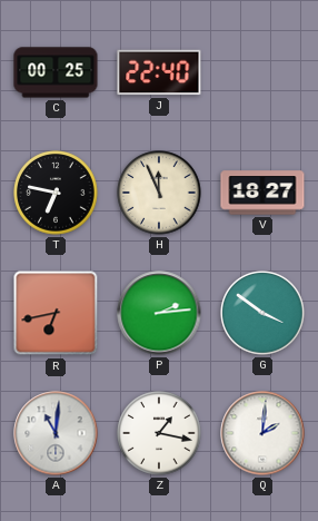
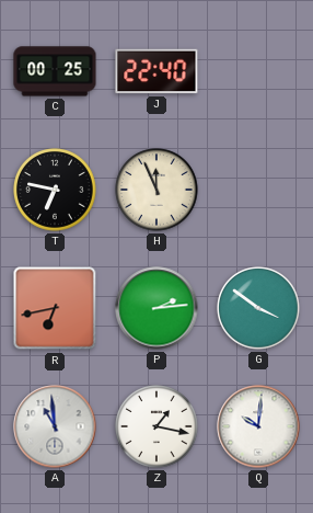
V: 18:27 -> none (262, 193)
A: 11:01 -> 10:59 (55, 426)
Q: 2:01 -> 10:01 (258, 426)
